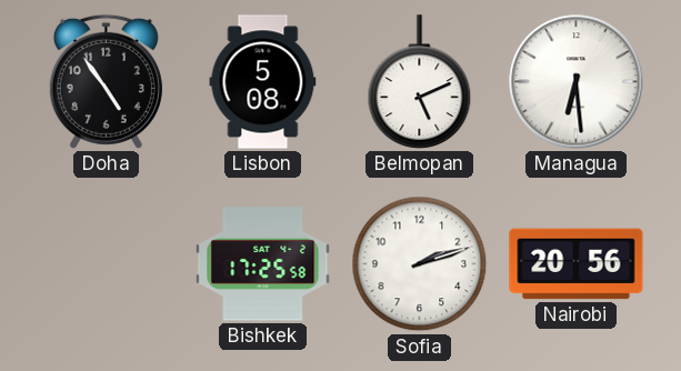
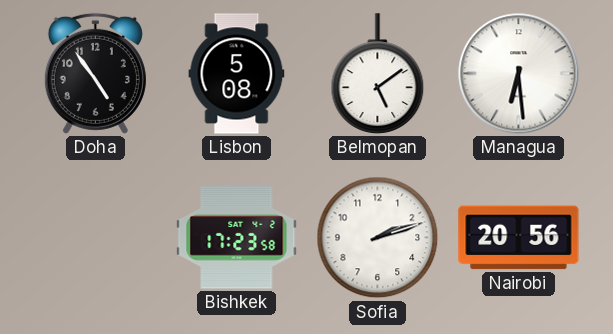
Belmopan: 5:11 -> 5:09 (378, 74)
Bishkek: 17:25 -> 17:23 (237, 238)
